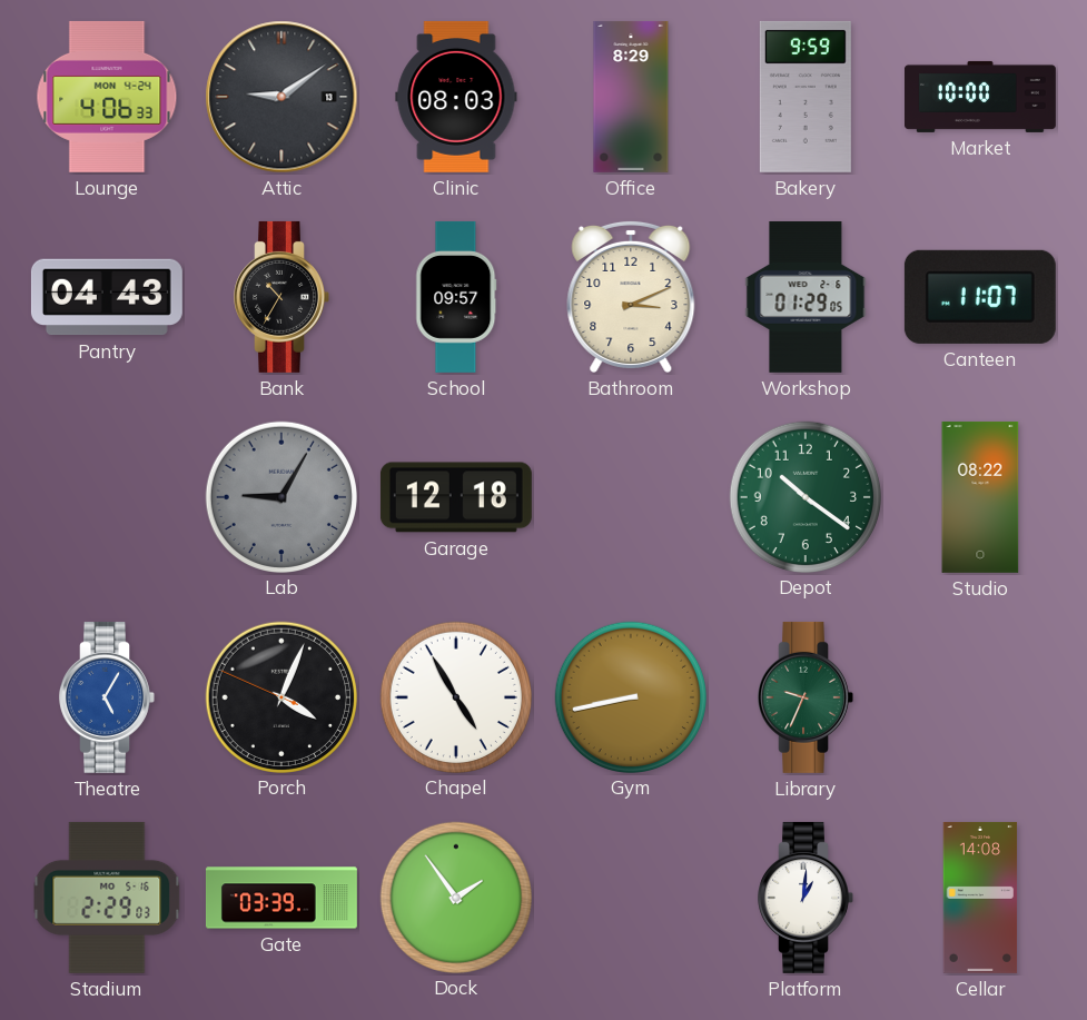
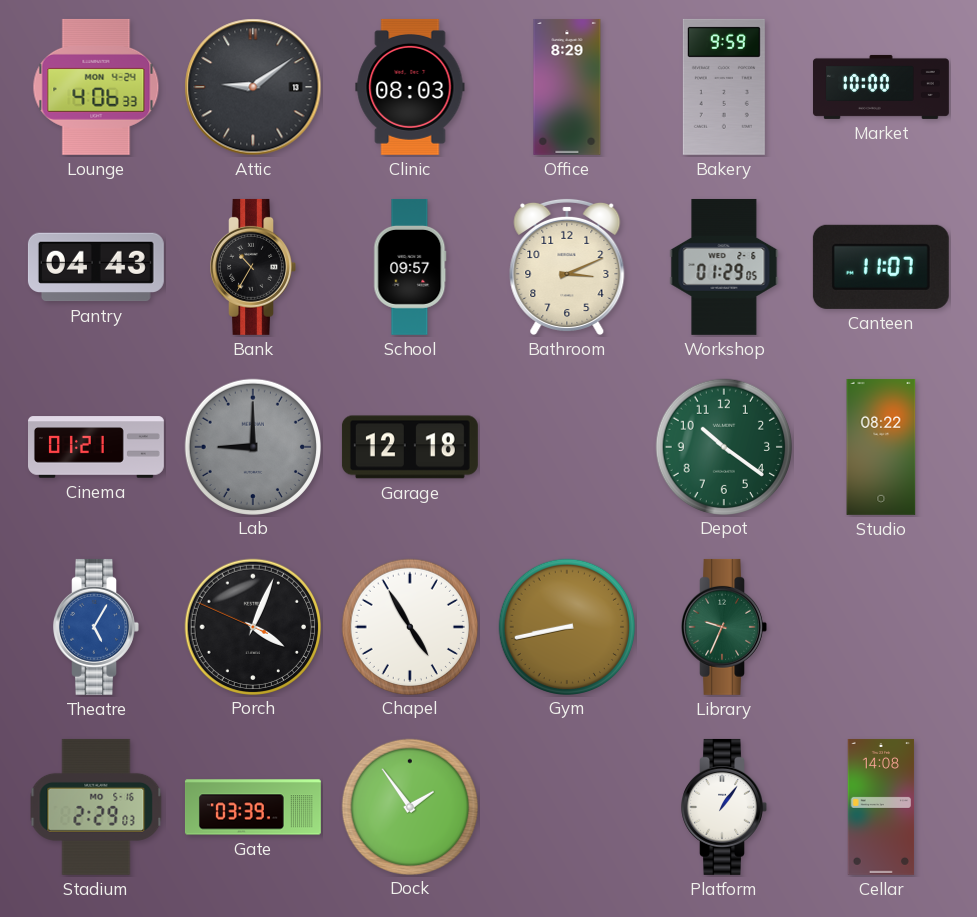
Cinema: none -> 01:21 (97, 447)
Lab: 9:05 -> 9:00 (252, 446)
Platform: 1:01 -> 1:06 (724, 807)
